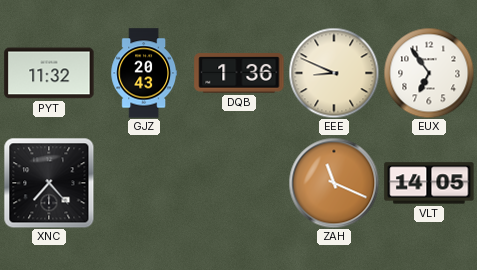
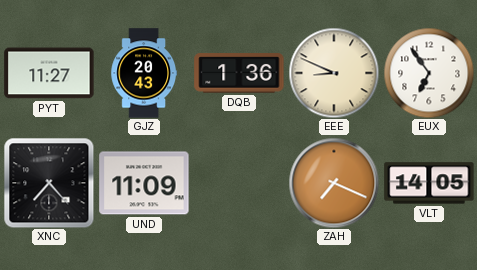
PYT: 11:32 -> 11:27 (49, 73)
UND: none -> 11:09 (144, 183)
ZAH: 11:19 -> 7:19 (334, 183)
